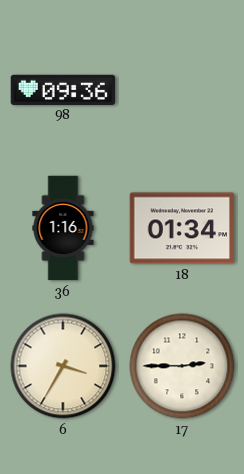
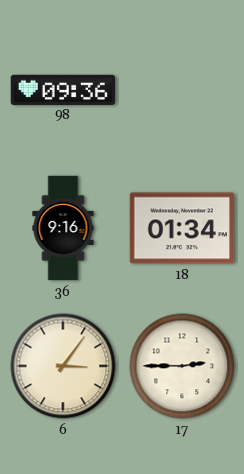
36: 1:16 -> 9:16 (63, 228)
6: 3:35 -> 3:06 (63, 366)
